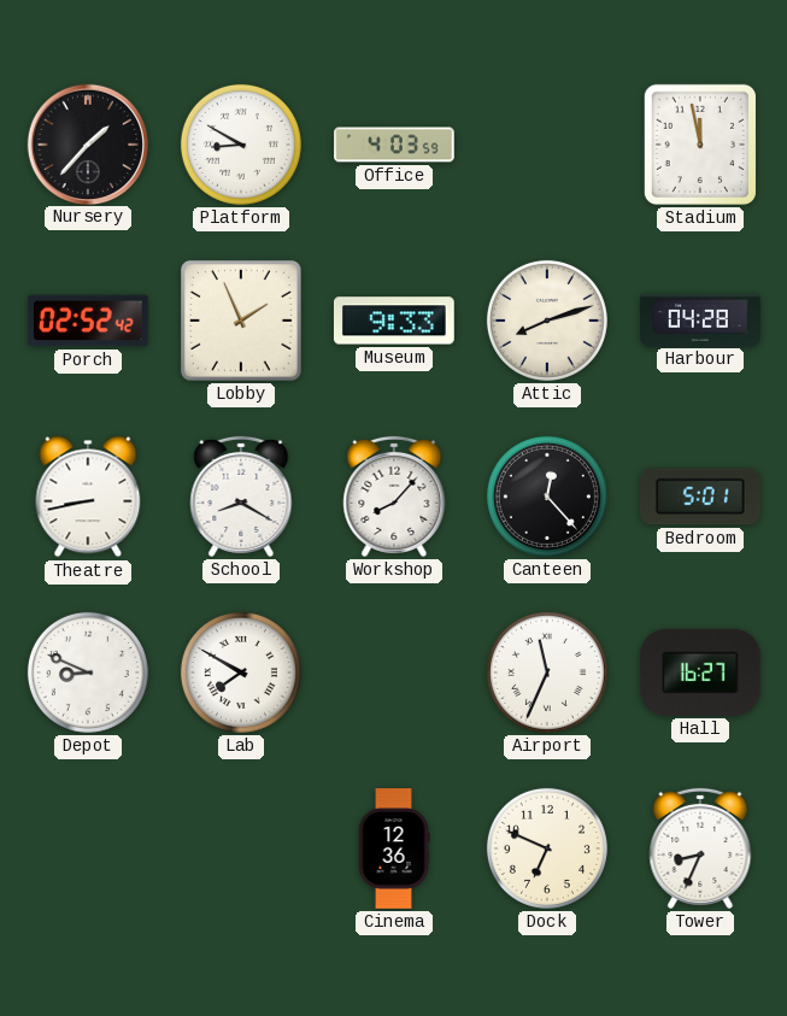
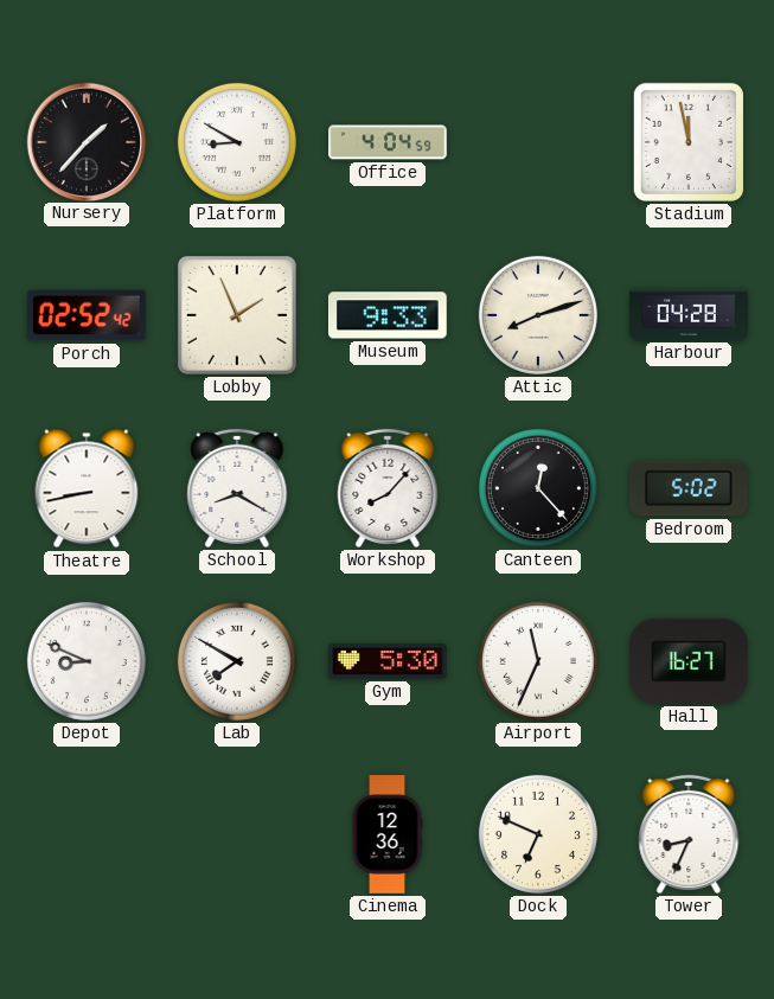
Office: 4:03 -> 4:04 (389, 142)
Bedroom: 5:01 -> 5:02 (689, 488)
Gym: none -> 5:30 (389, 661)
